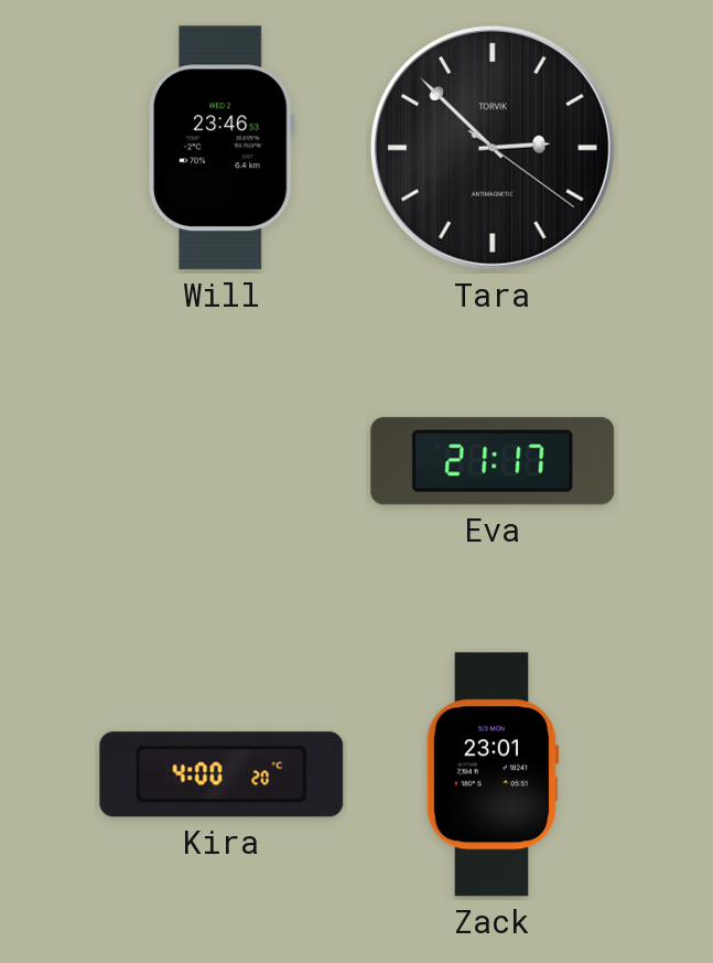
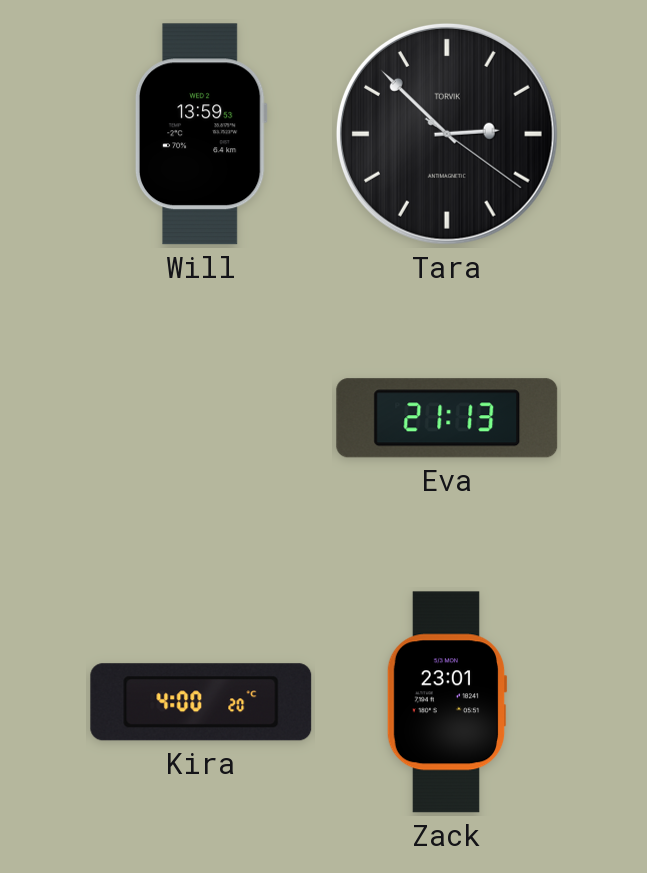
Will: 23:46 -> 13:59 (201, 134)
Eva: 21:17 -> 21:13 (447, 418)
